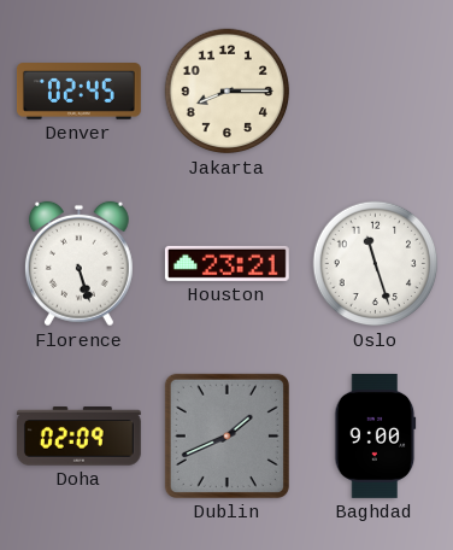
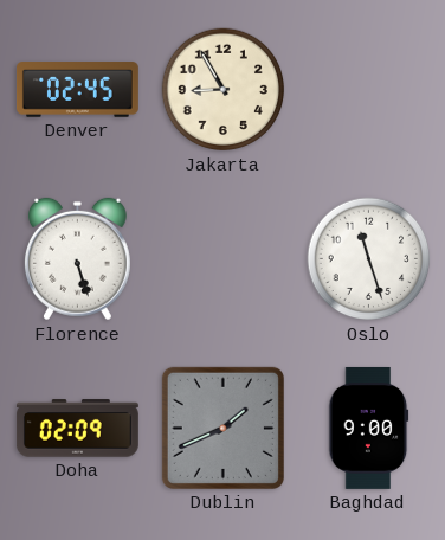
Jakarta: 8:15 -> 8:55 (224, 90)
Houston: 23:21 -> none (226, 263)
